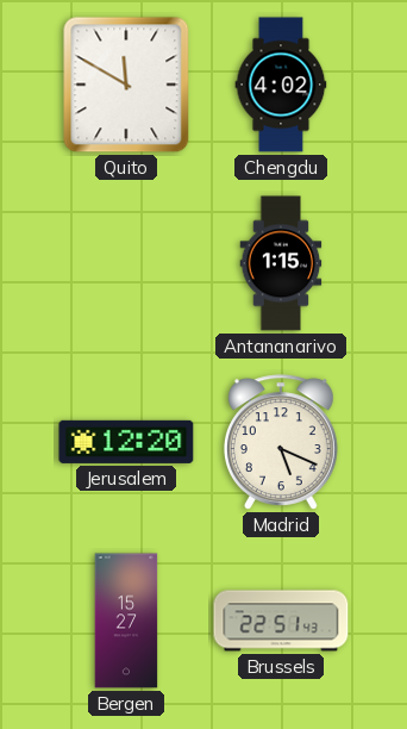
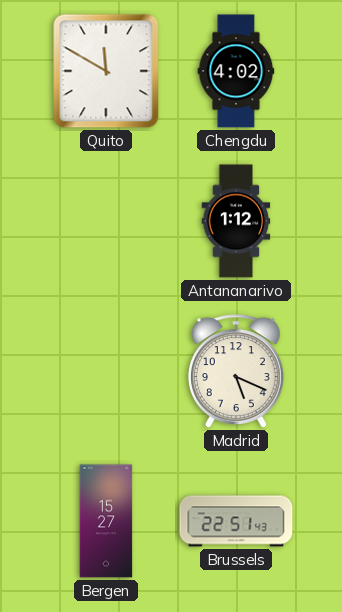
Antananarivo: 1:15 -> 1:12 (236, 221)
Jerusalem: 12:20 -> none (126, 442)
